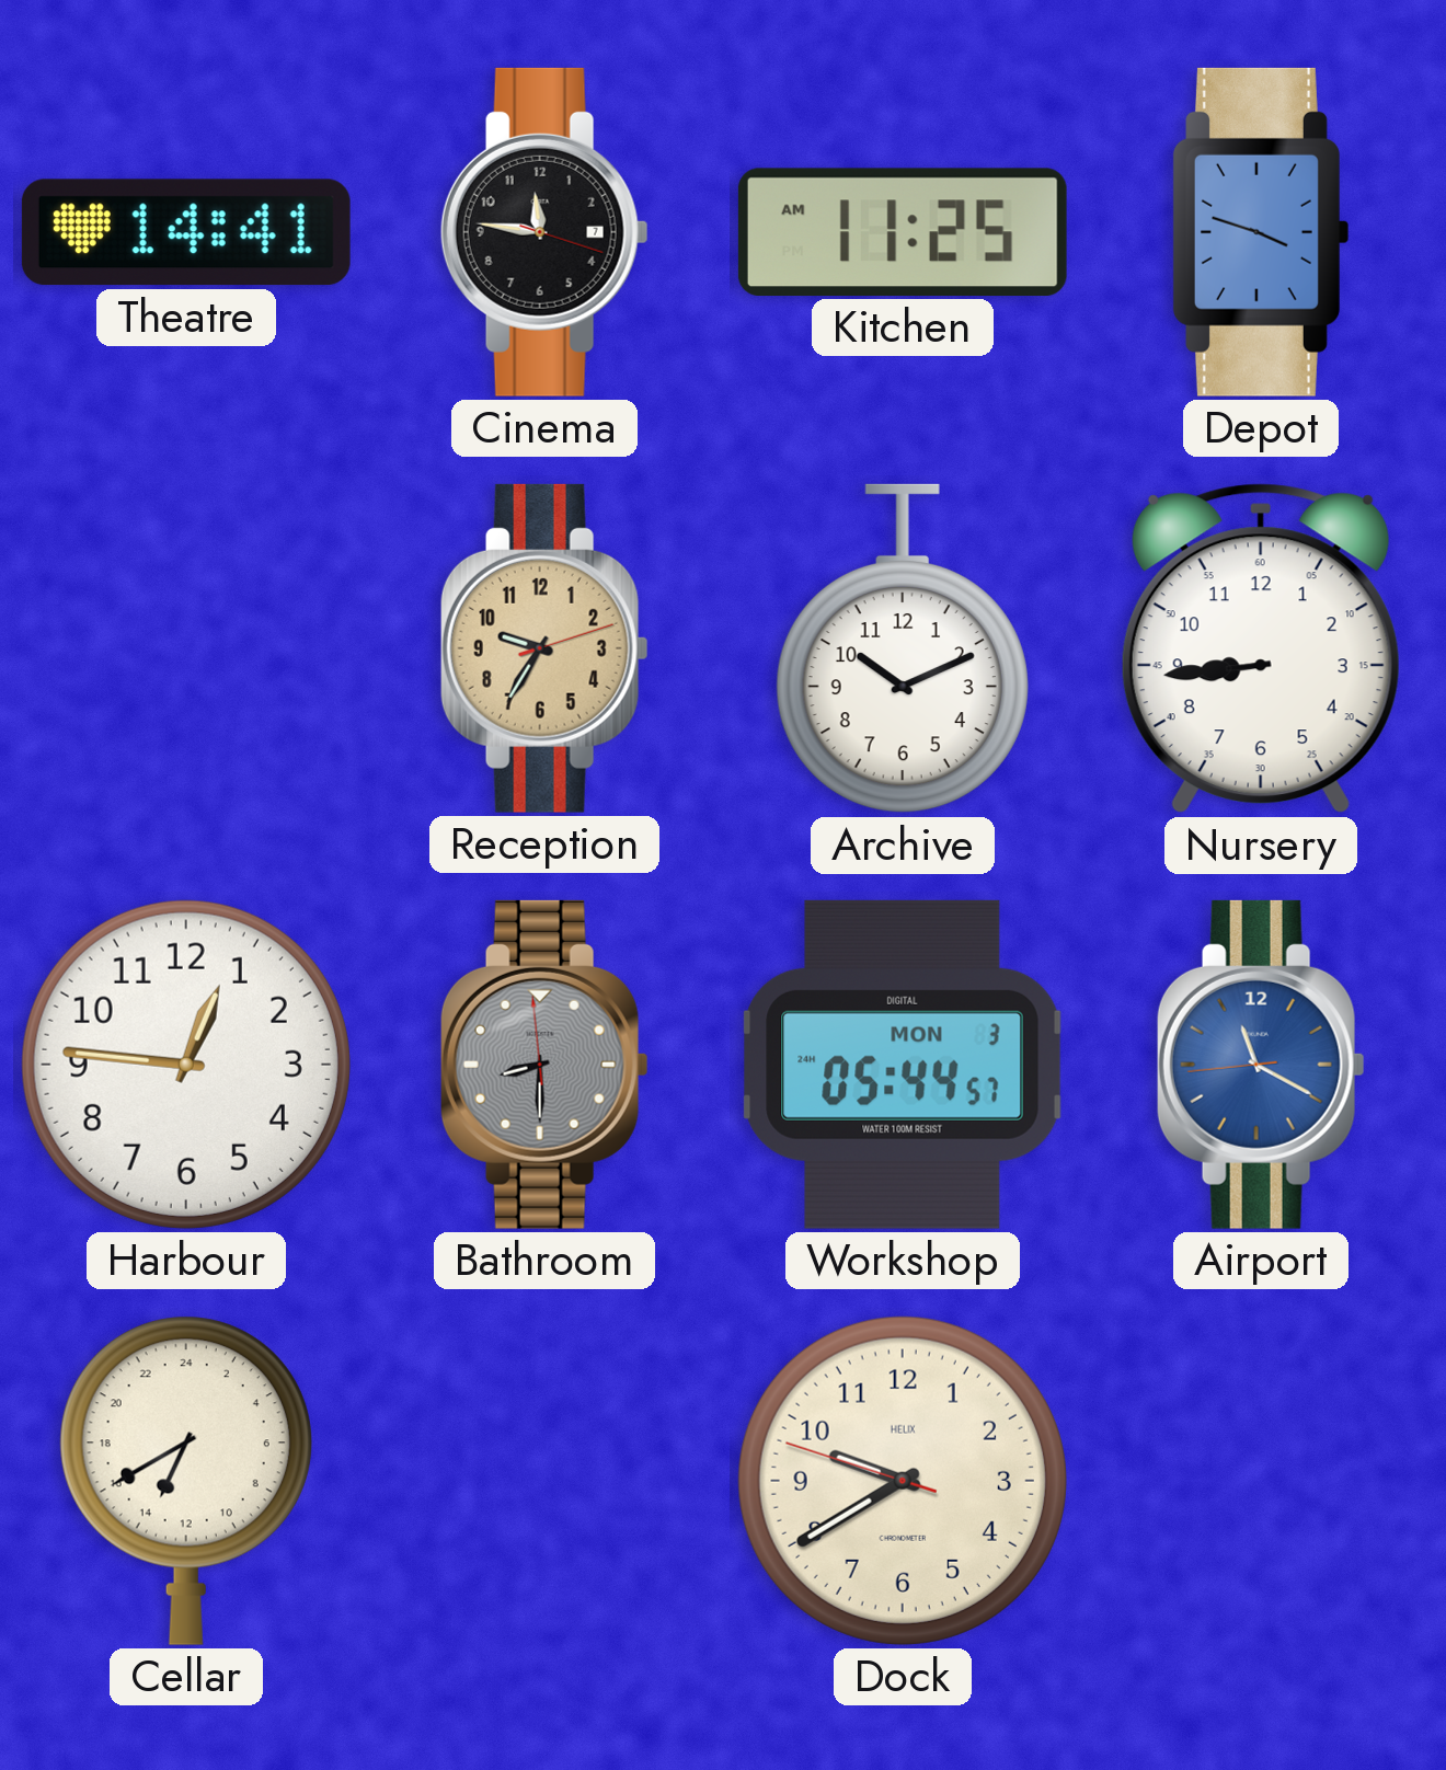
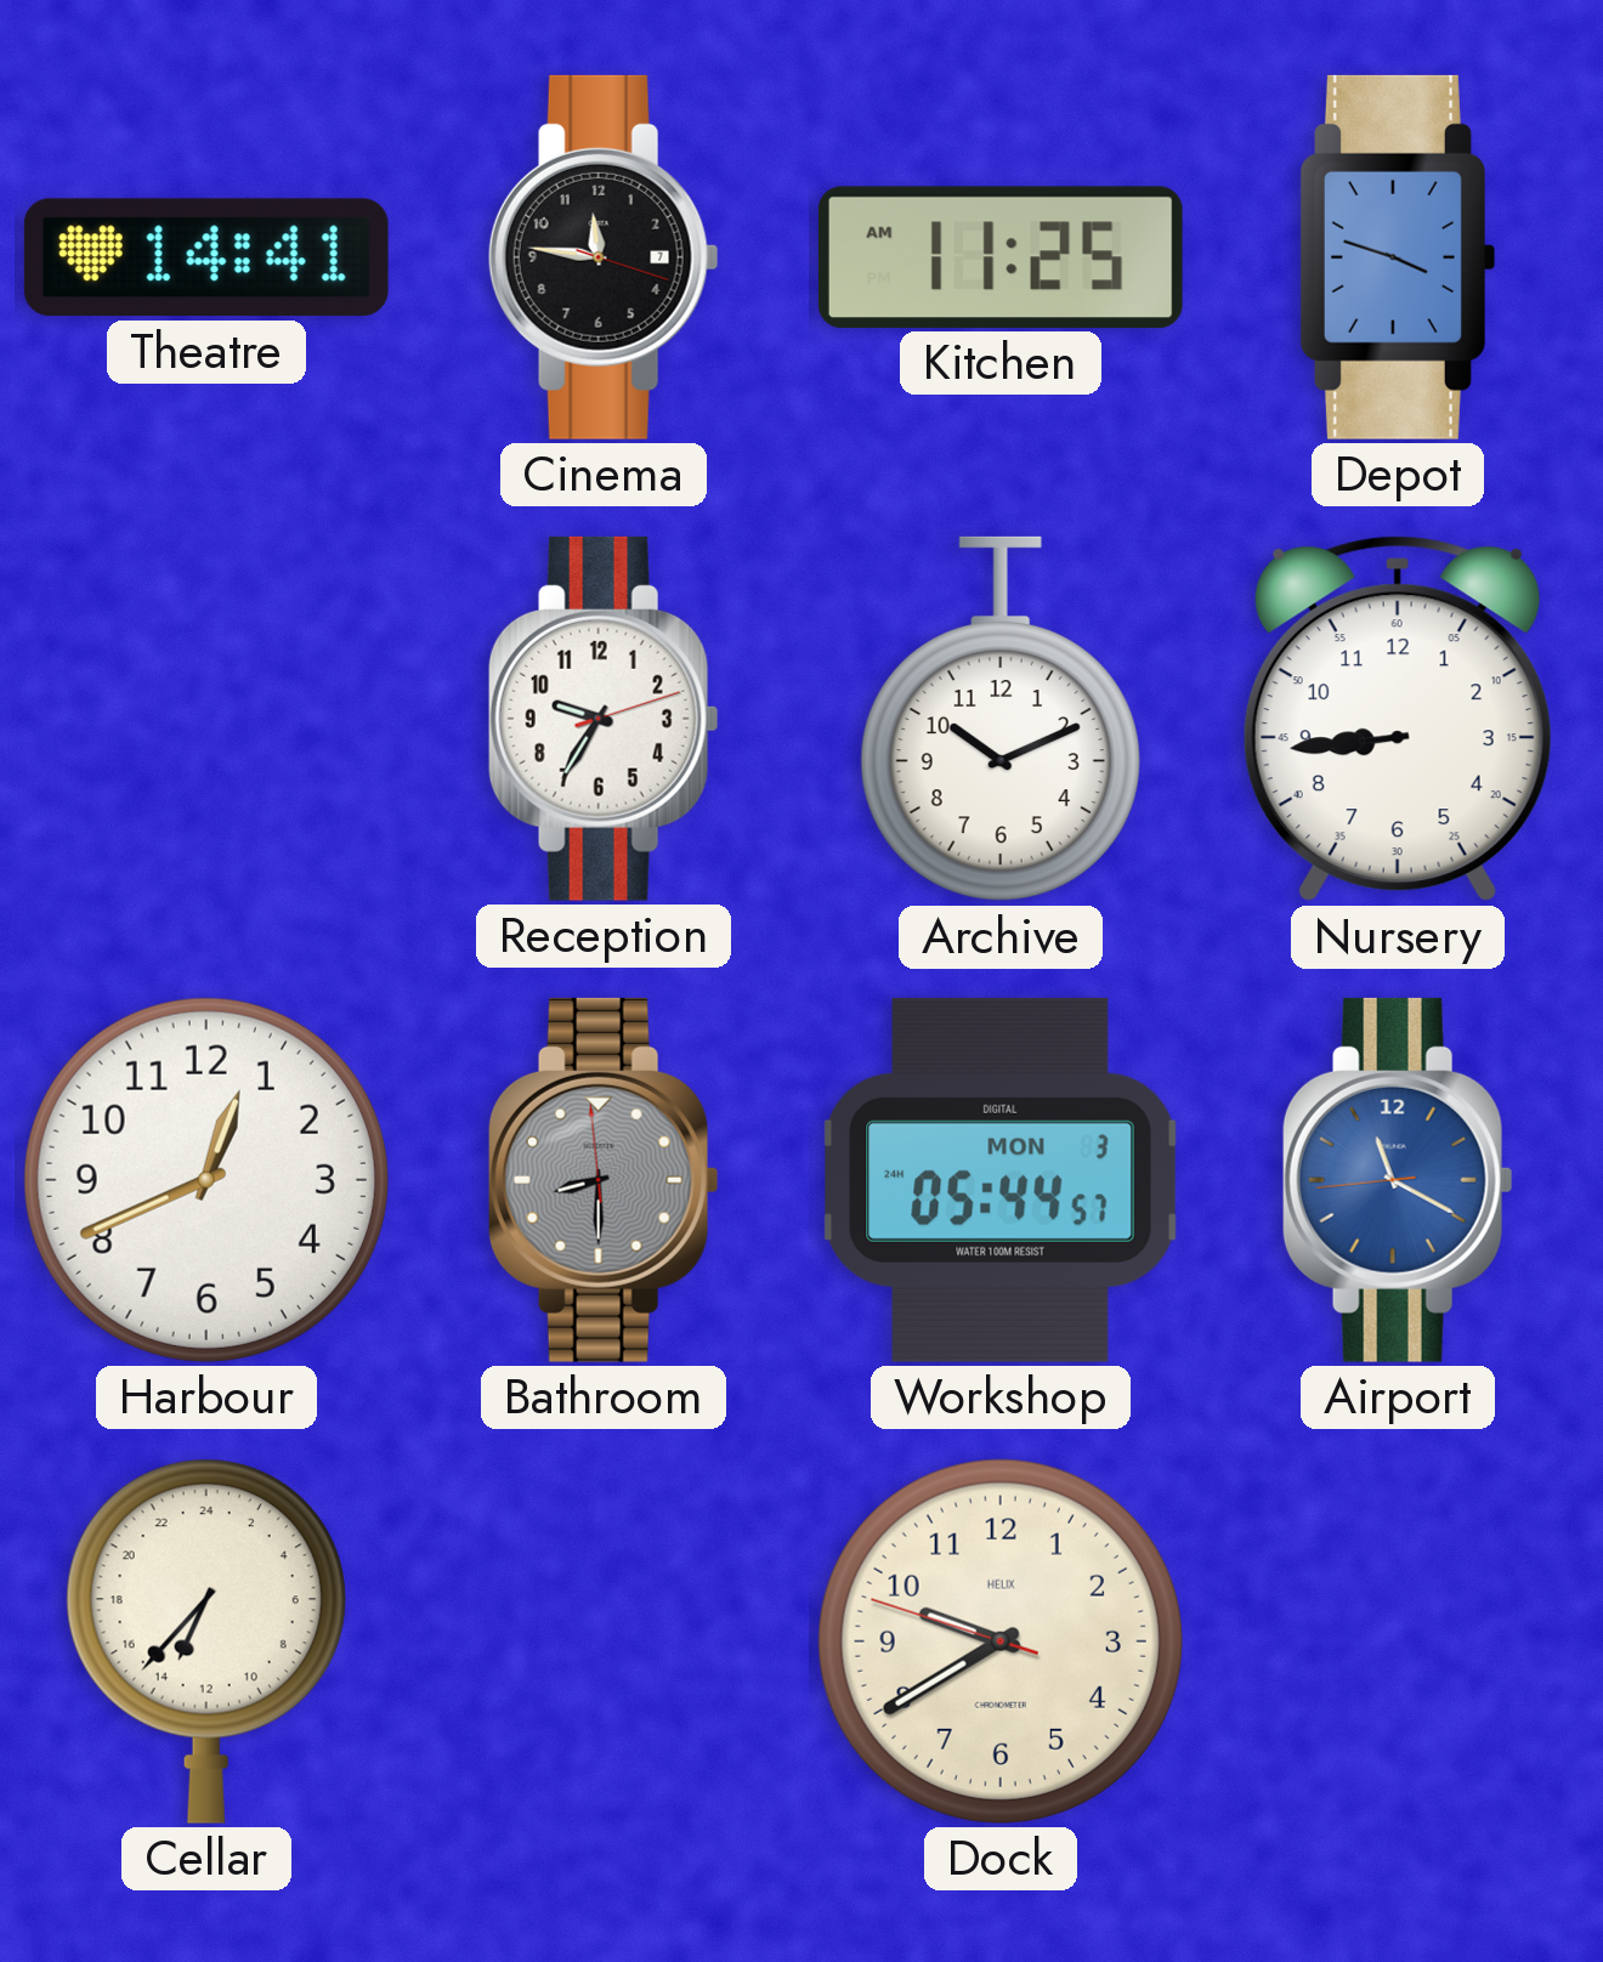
Reception dial: champagne -> white (604, 719)
Harbour: 12:46 -> 12:41 (206, 1180)
Cellar: 13:40 -> 13:37 (206, 1641)
